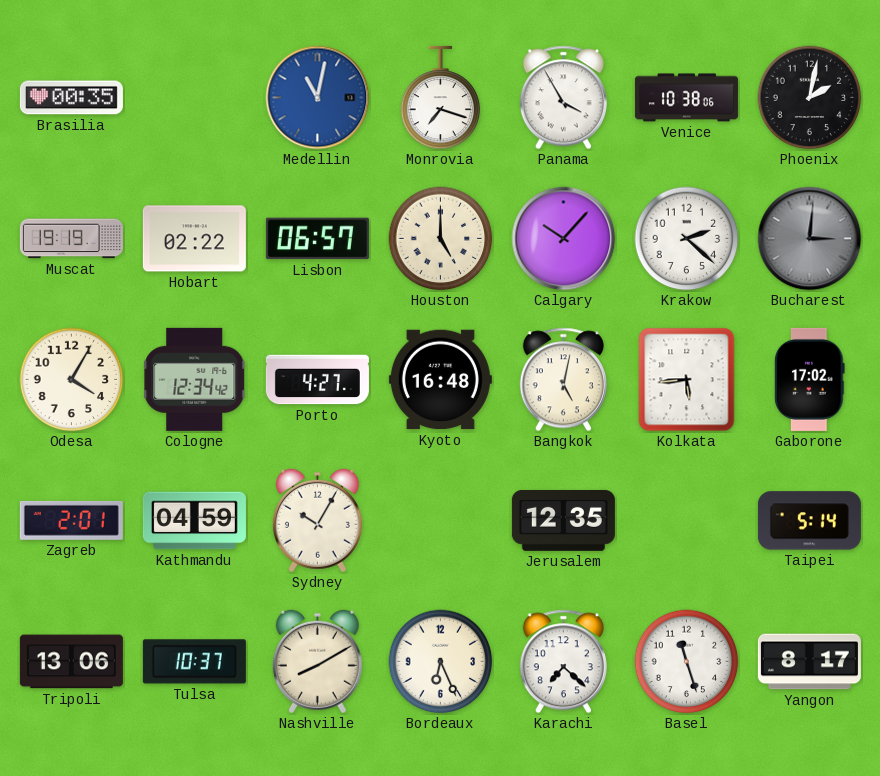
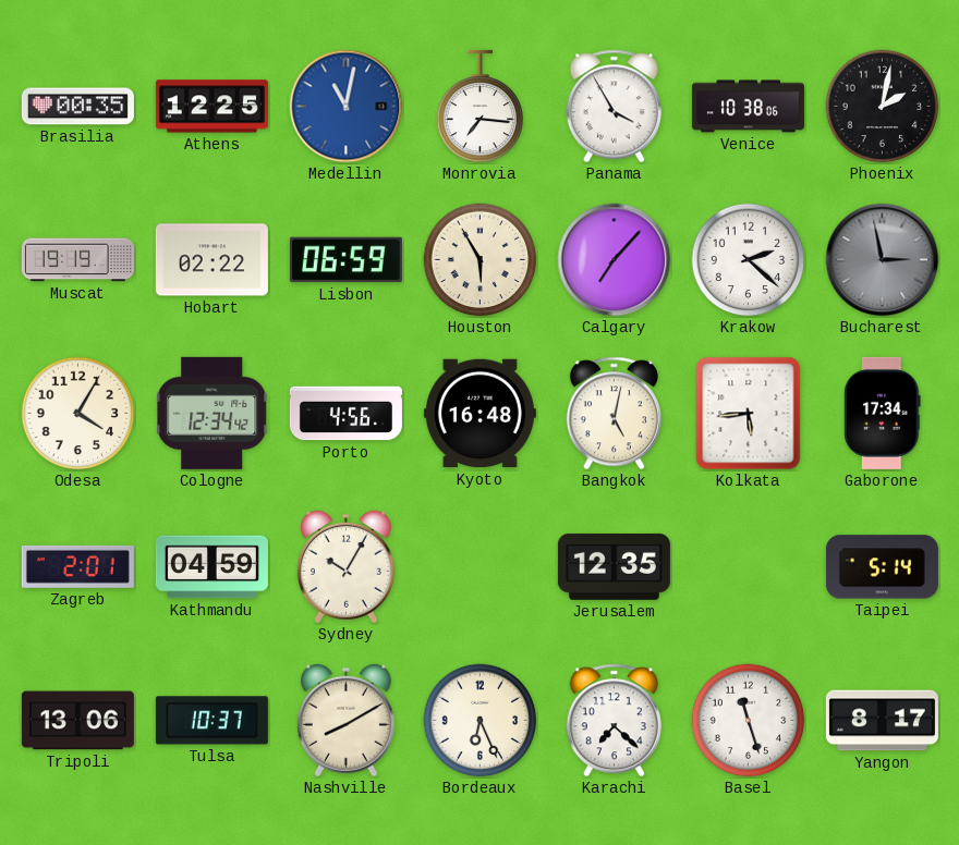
Athens: none -> 12:25 (211, 107)
Monrovia: 7:18 -> 7:16 (481, 107)
Lisbon: 06:57 -> 06:59 (345, 260)
Houston: 5:00 -> 5:55 (481, 260)
Calgary: 10:07 -> 7:07 (615, 260)
Bucharest: 3:01 -> 2:58 (883, 260)
Porto: 4:27 -> 4:56 (345, 414)
Gaborone: 17:02 -> 17:34 (883, 413)
